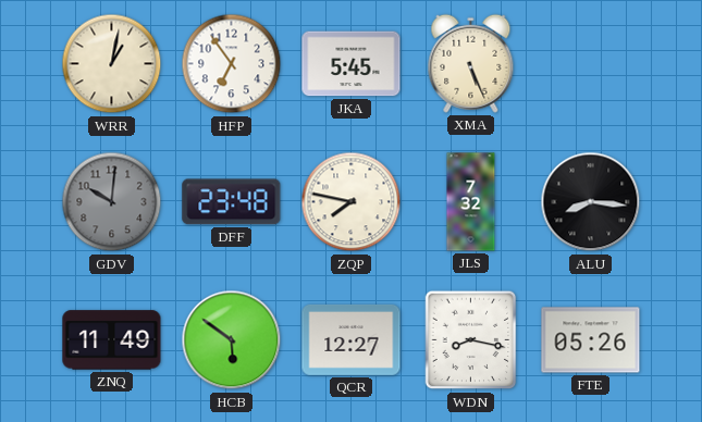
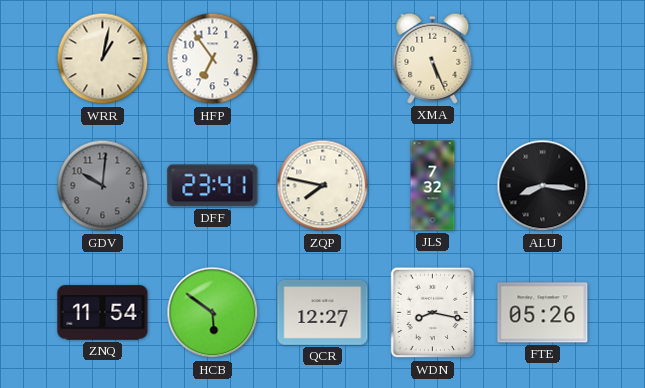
JKA: 5:45 -> none (352, 64)
DFF: 23:48 -> 23:41 (213, 186)
ZNQ: 11:49 -> 11:54 (103, 313)
